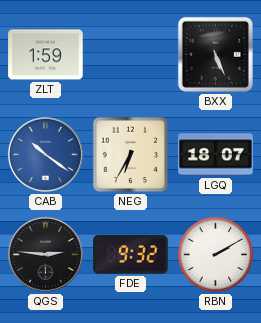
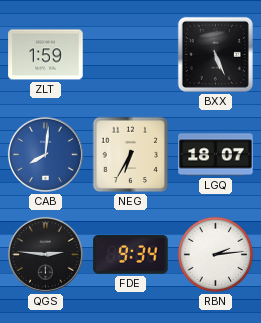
CAB: 10:21 -> 8:01 (45, 154)
FDE: 9:32 -> 9:34 (131, 255)
RBN: 2:10 -> 2:14 (216, 255)
